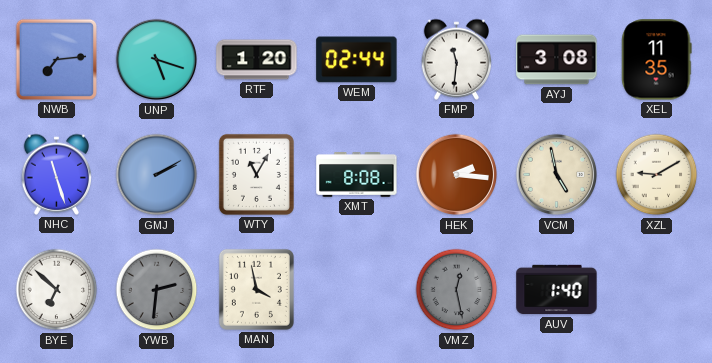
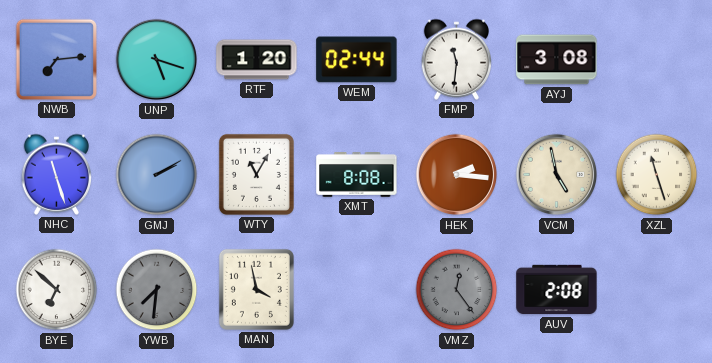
XEL: 11:35 -> none (657, 60)
XZL: 9:10 -> 11:27 (657, 175)
YWB: 2:31 -> 7:31 (157, 290)
VMZ: 12:28 -> 12:24 (457, 290)
AUV: 1:40 -> 2:08 (557, 290)
